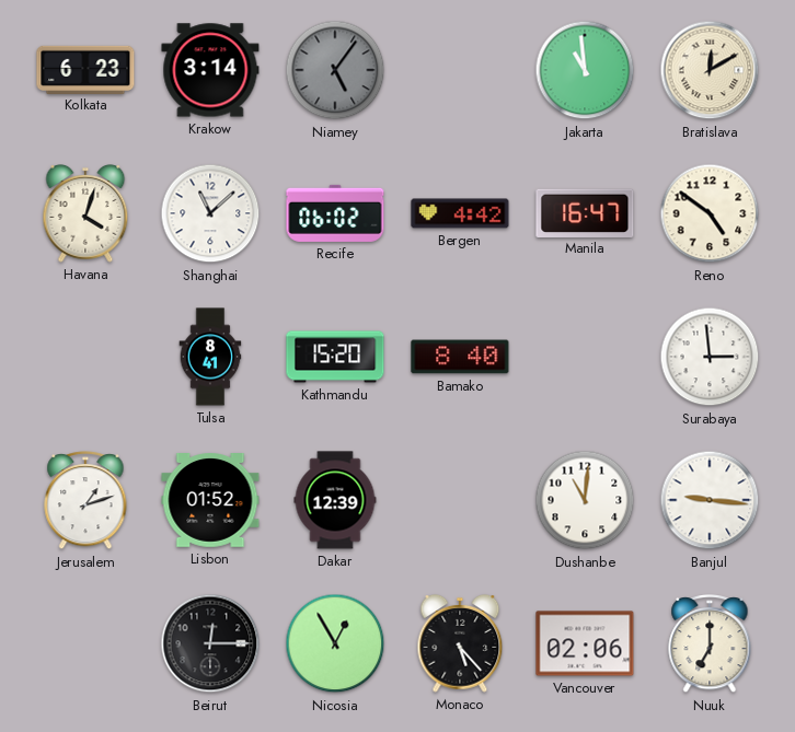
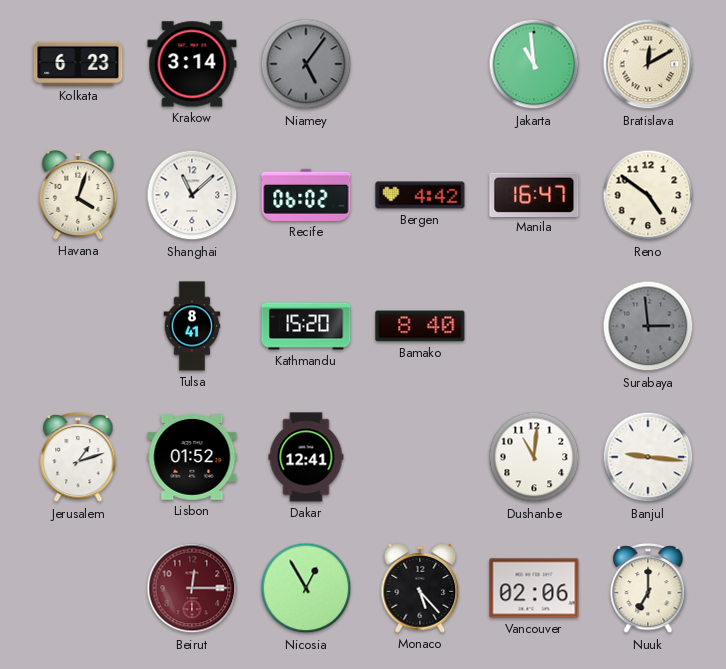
Surabaya dial: white -> grey (648, 326)
Dakar: 12:39 -> 12:41 (306, 457)
Beirut dial: black -> burgundy (192, 588)
